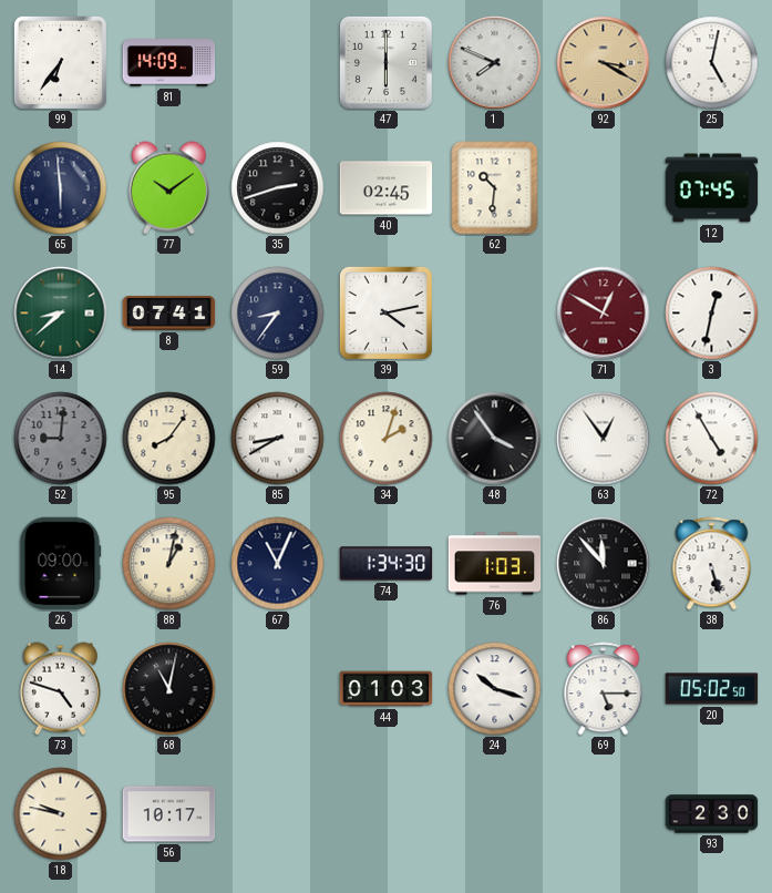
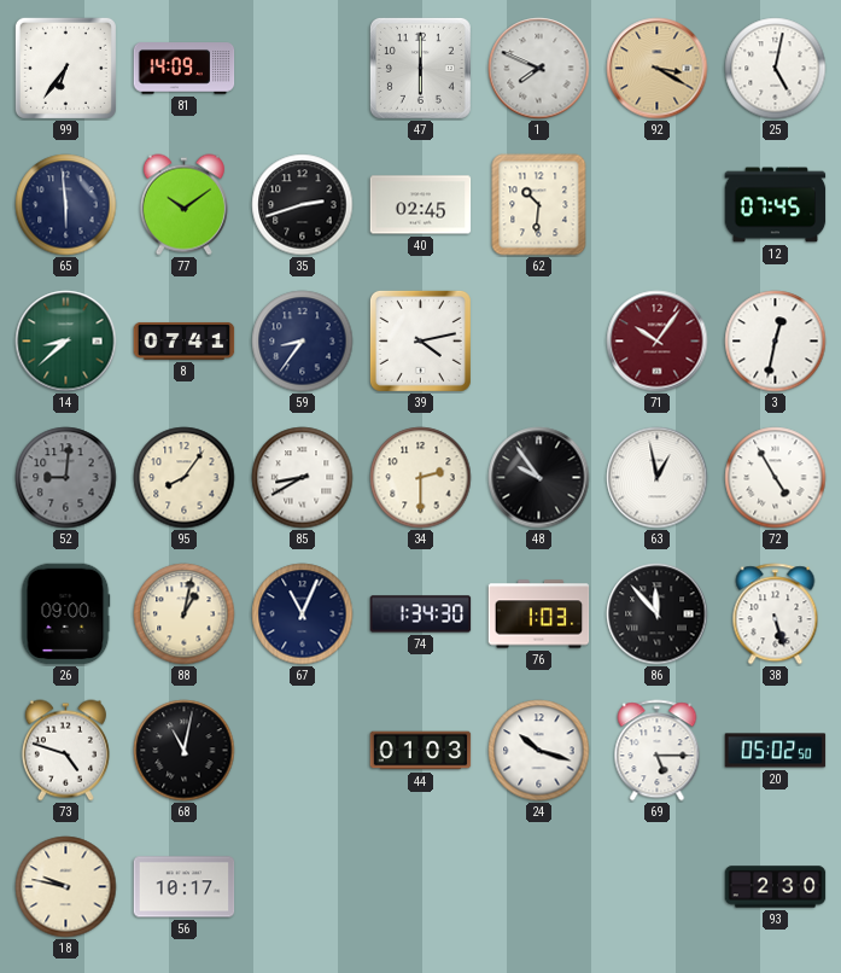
71: 12:50 -> 10:06 (658, 342)
34: 2:03 -> 2:30 (421, 478)
48: 3:54 -> 9:54 (539, 478)
63: 12:54 -> 12:58 (658, 478)
